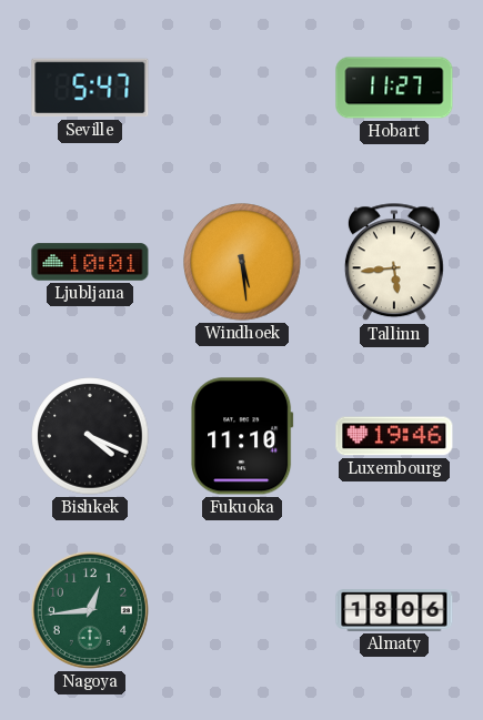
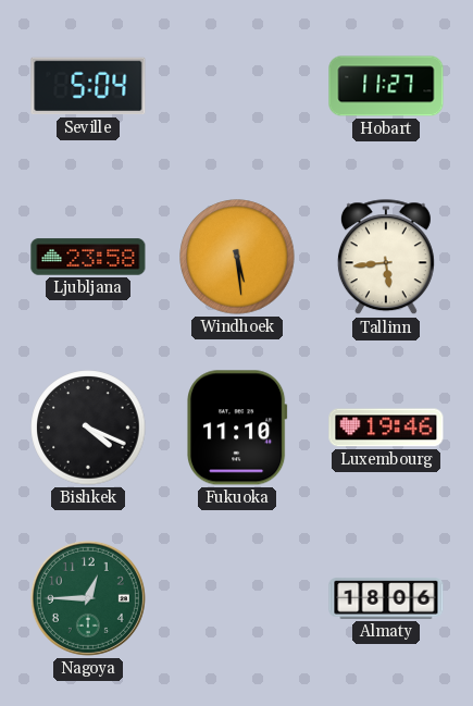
Seville: 5:47 -> 5:04 (88, 86)
Ljubljana: 10:01 -> 23:58 (88, 257)
Nagoya: 12:44 -> 12:45 (88, 598)
